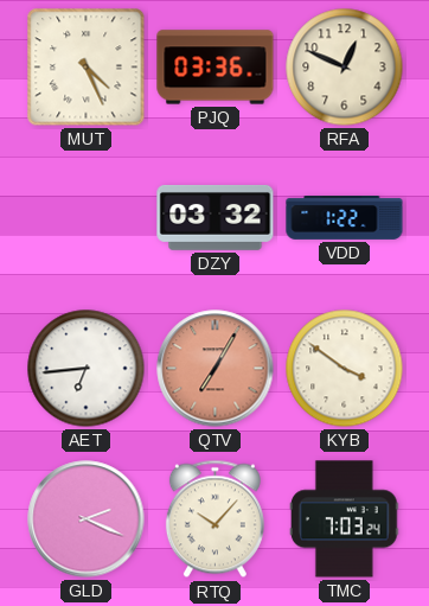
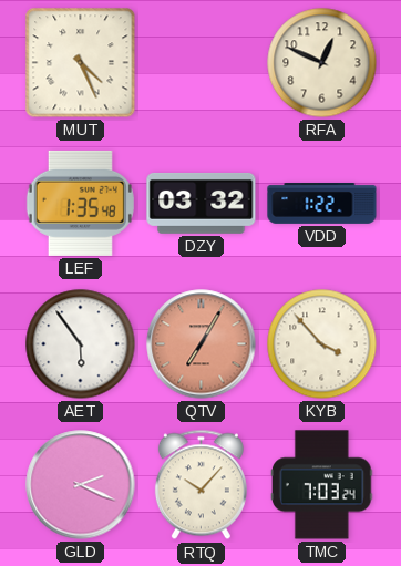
PJQ: 03:36 -> none (216, 68)
LEF: none -> 1:35 (80, 203)
AET: 6:44 -> 5:54 (81, 344)
KYB: 3:51 -> 3:53 (322, 344)
